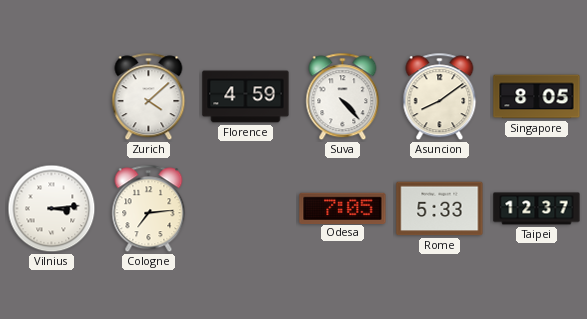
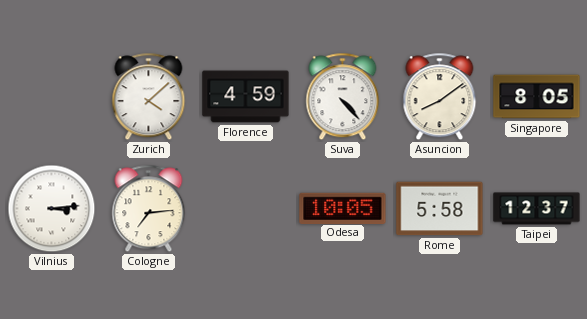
Odesa: 7:05 -> 10:05 (343, 208)
Rome: 5:33 -> 5:58 (440, 209)
